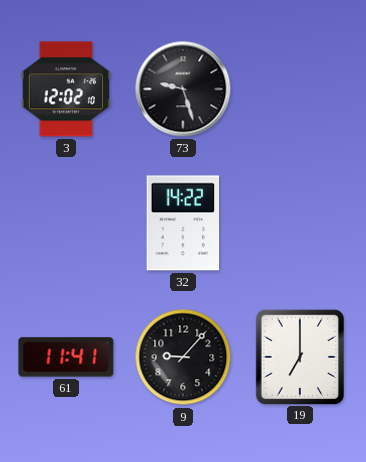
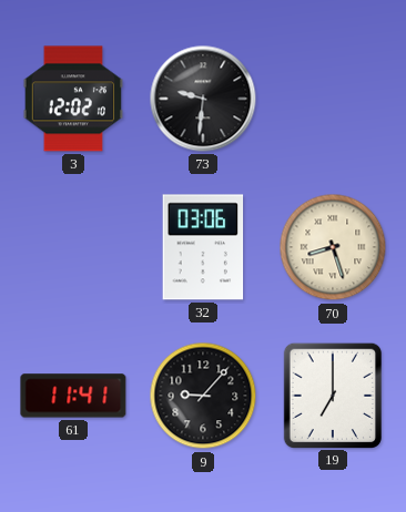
73: 9:27 -> 9:31 (203, 99)
32: 14:22 -> 03:06 (203, 247)
70: none -> 8:27 (333, 247)
